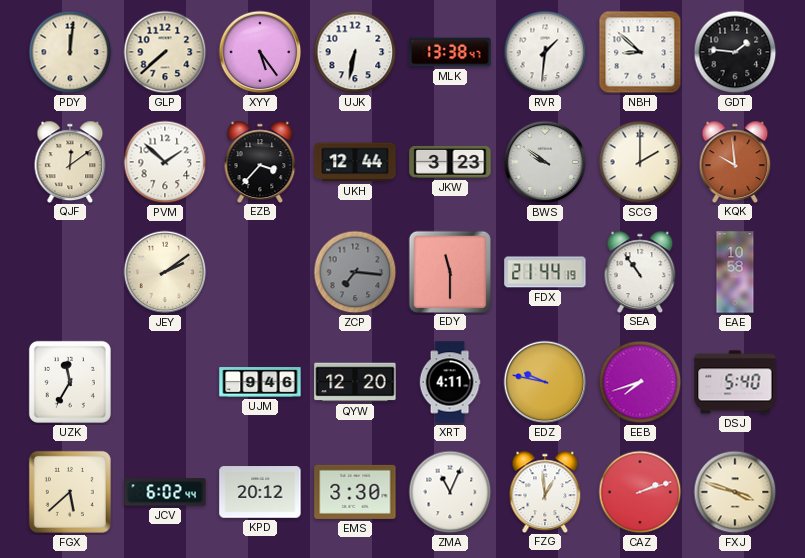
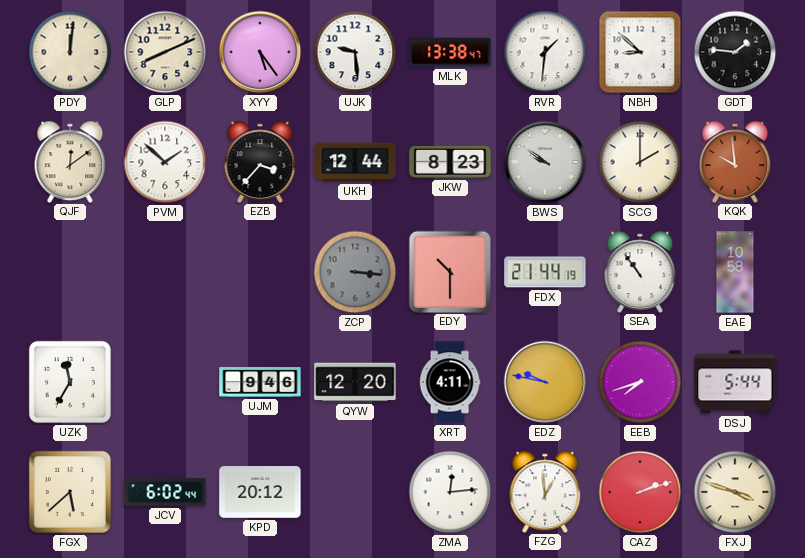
GLP: 7:38 -> 8:11 (165, 52)
UJK: 6:32 -> 9:29 (355, 52)
JKW: 3:23 -> 8:23 (450, 162)
JEY: 2:09 -> none (165, 272)
ZCP: 7:16 -> 3:16 (355, 272)
EDY: 11:30 -> 10:30 (449, 271)
DSJ: 5:40 -> 5:44 (735, 382)
EMS: 3:30 -> none (355, 492)
ZMA: 11:04 -> 12:14 (450, 492)
